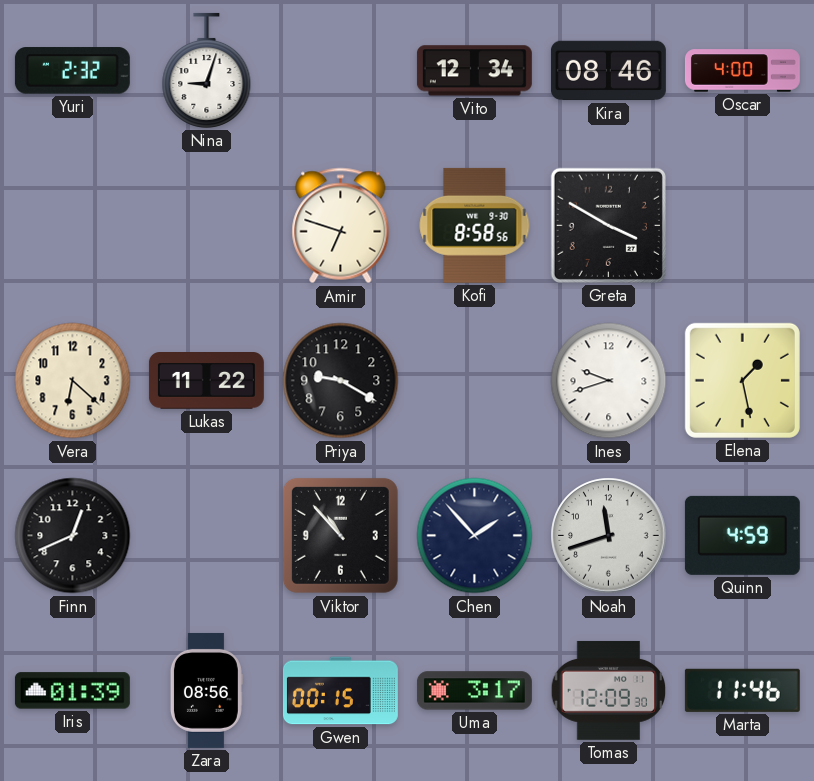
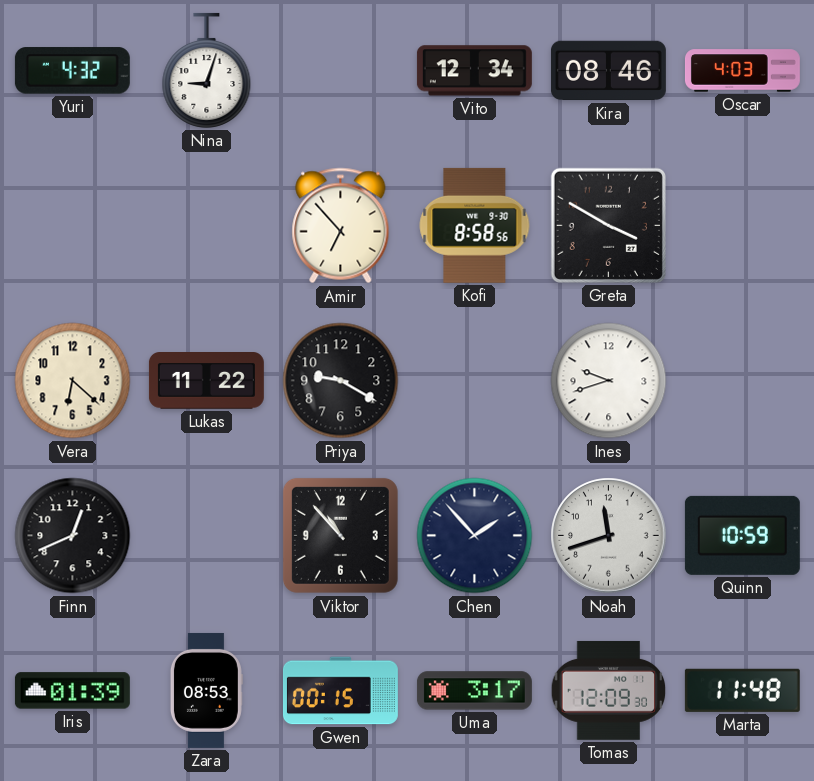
Yuri: 2:32 -> 4:32 (72, 71)
Oscar: 4:00 -> 4:03 (742, 71)
Amir: 6:48 -> 6:53 (341, 226)
Elena: 1:28 -> none (742, 380)
Quinn: 4:59 -> 10:59 (742, 535)
Zara: 08:56 -> 08:53 (206, 690)
Marta: 11:46 -> 11:48 (742, 690)
